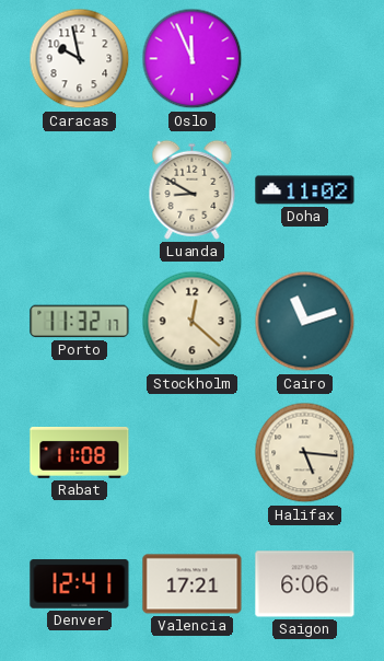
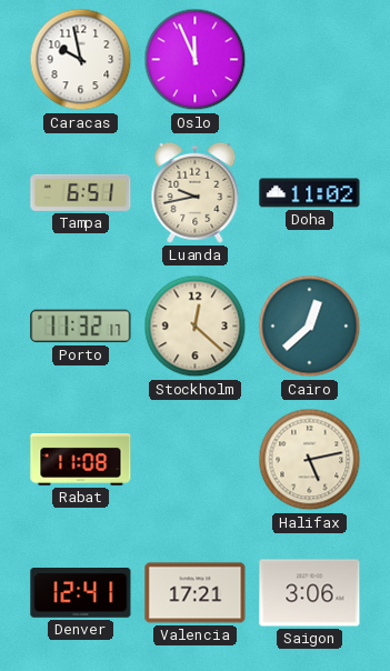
Tampa: none -> 6:51 (81, 192)
Luanda: 8:50 -> 9:43 (196, 192)
Cairo: 11:12 -> 12:38 (310, 327)
Halifax: 5:16 -> 5:13 (310, 460)
Saigon: 6:06 -> 3:06 (310, 593)
